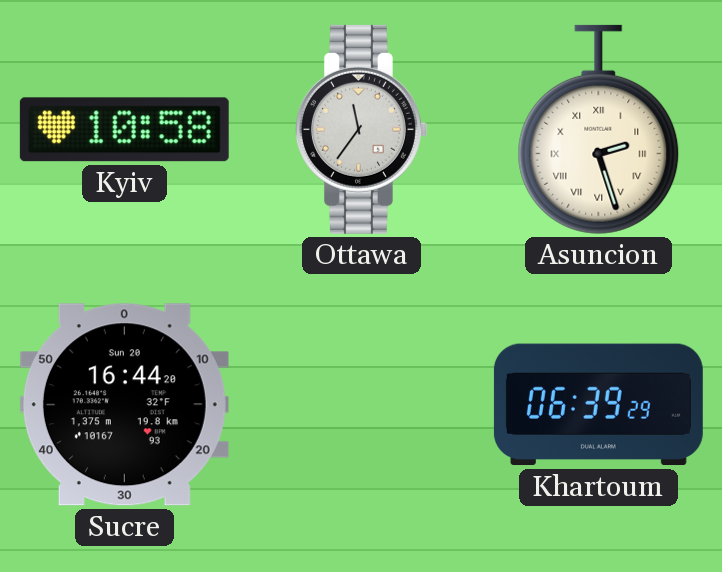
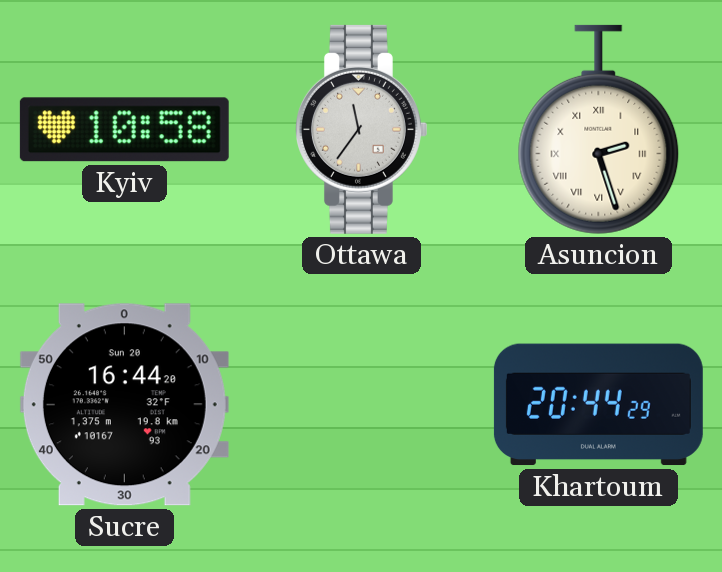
Khartoum: 06:39 -> 20:44 (598, 405)
